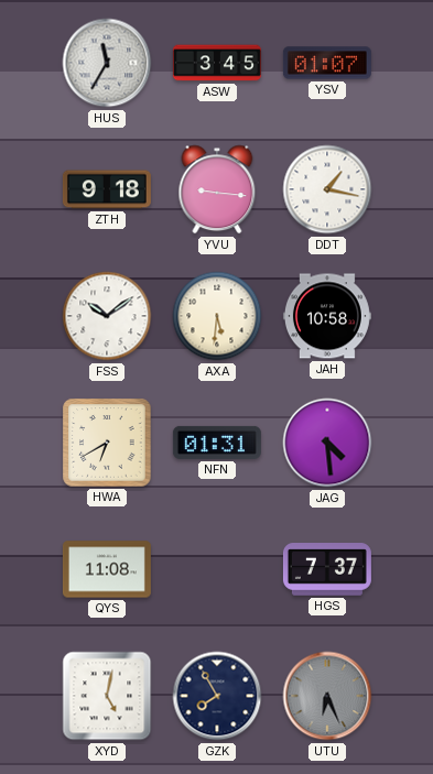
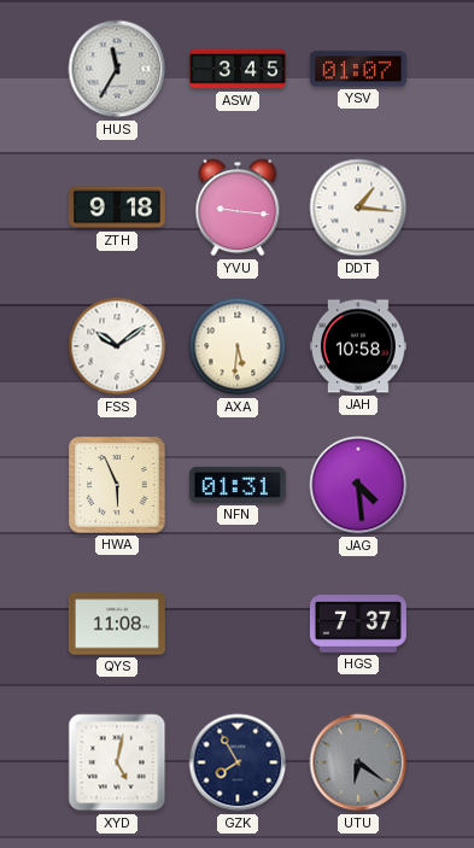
DDT: 1:17 -> 1:16 (358, 207)
HWA: 6:40 -> 5:56 (117, 485)
UTU: 6:26 -> 6:21 (358, 762)
